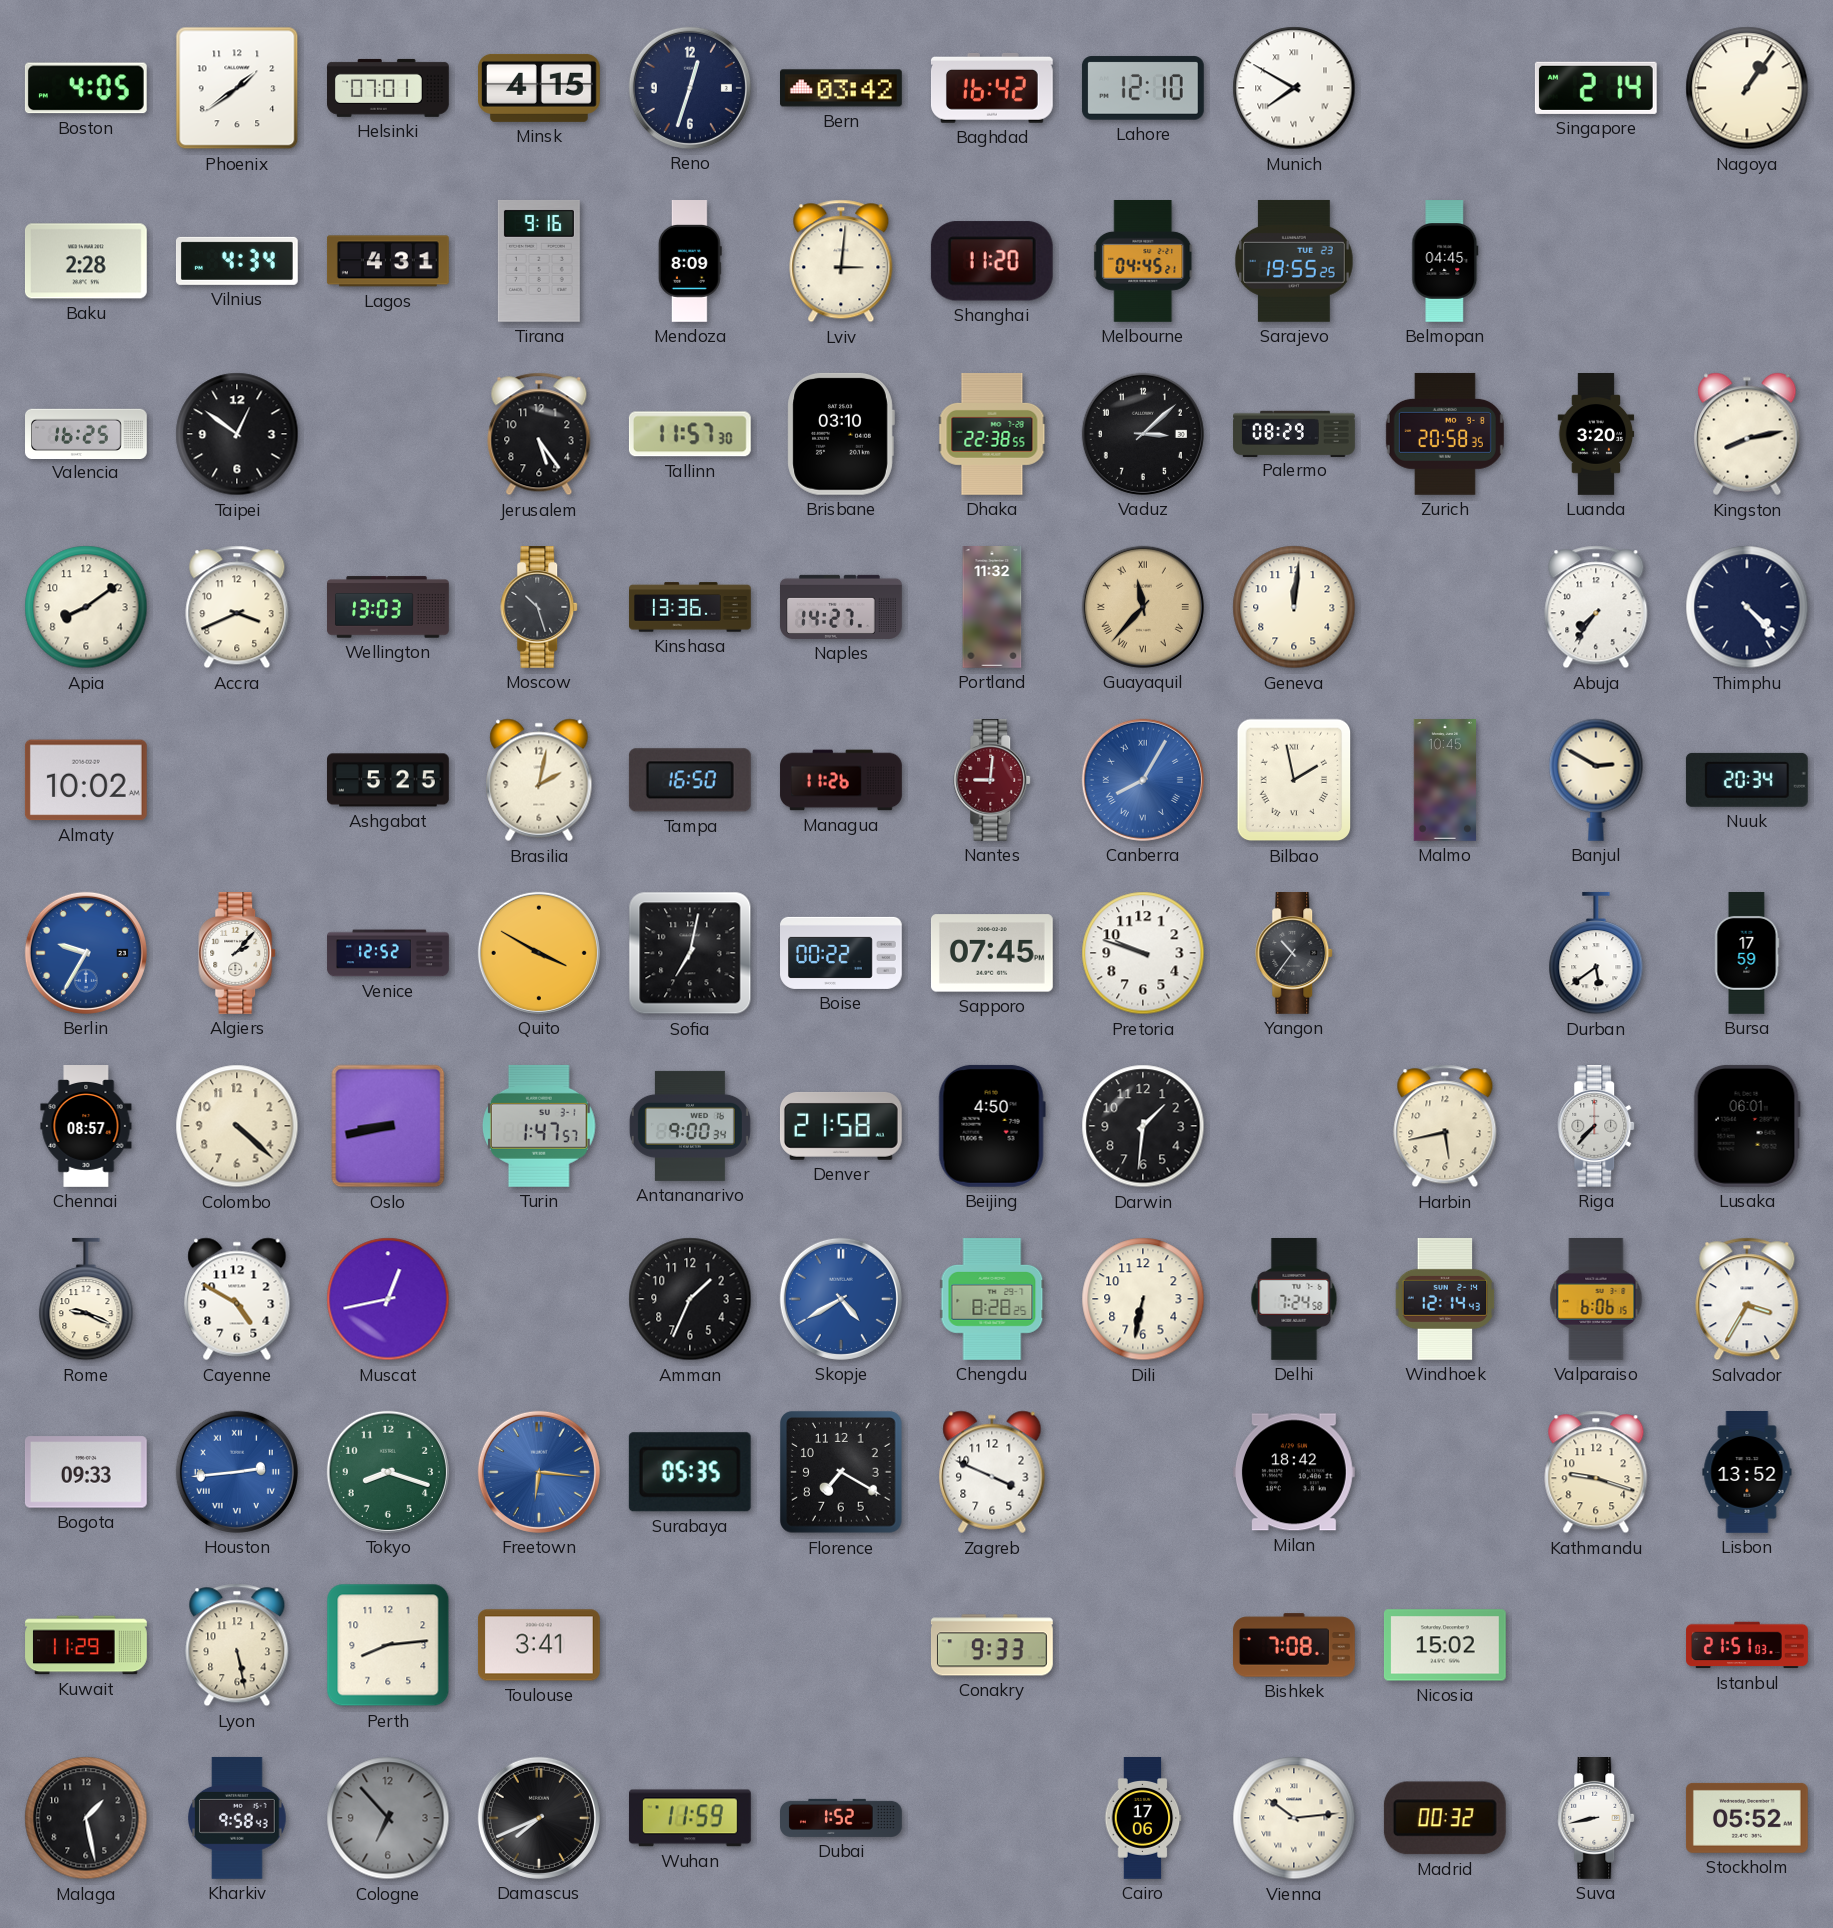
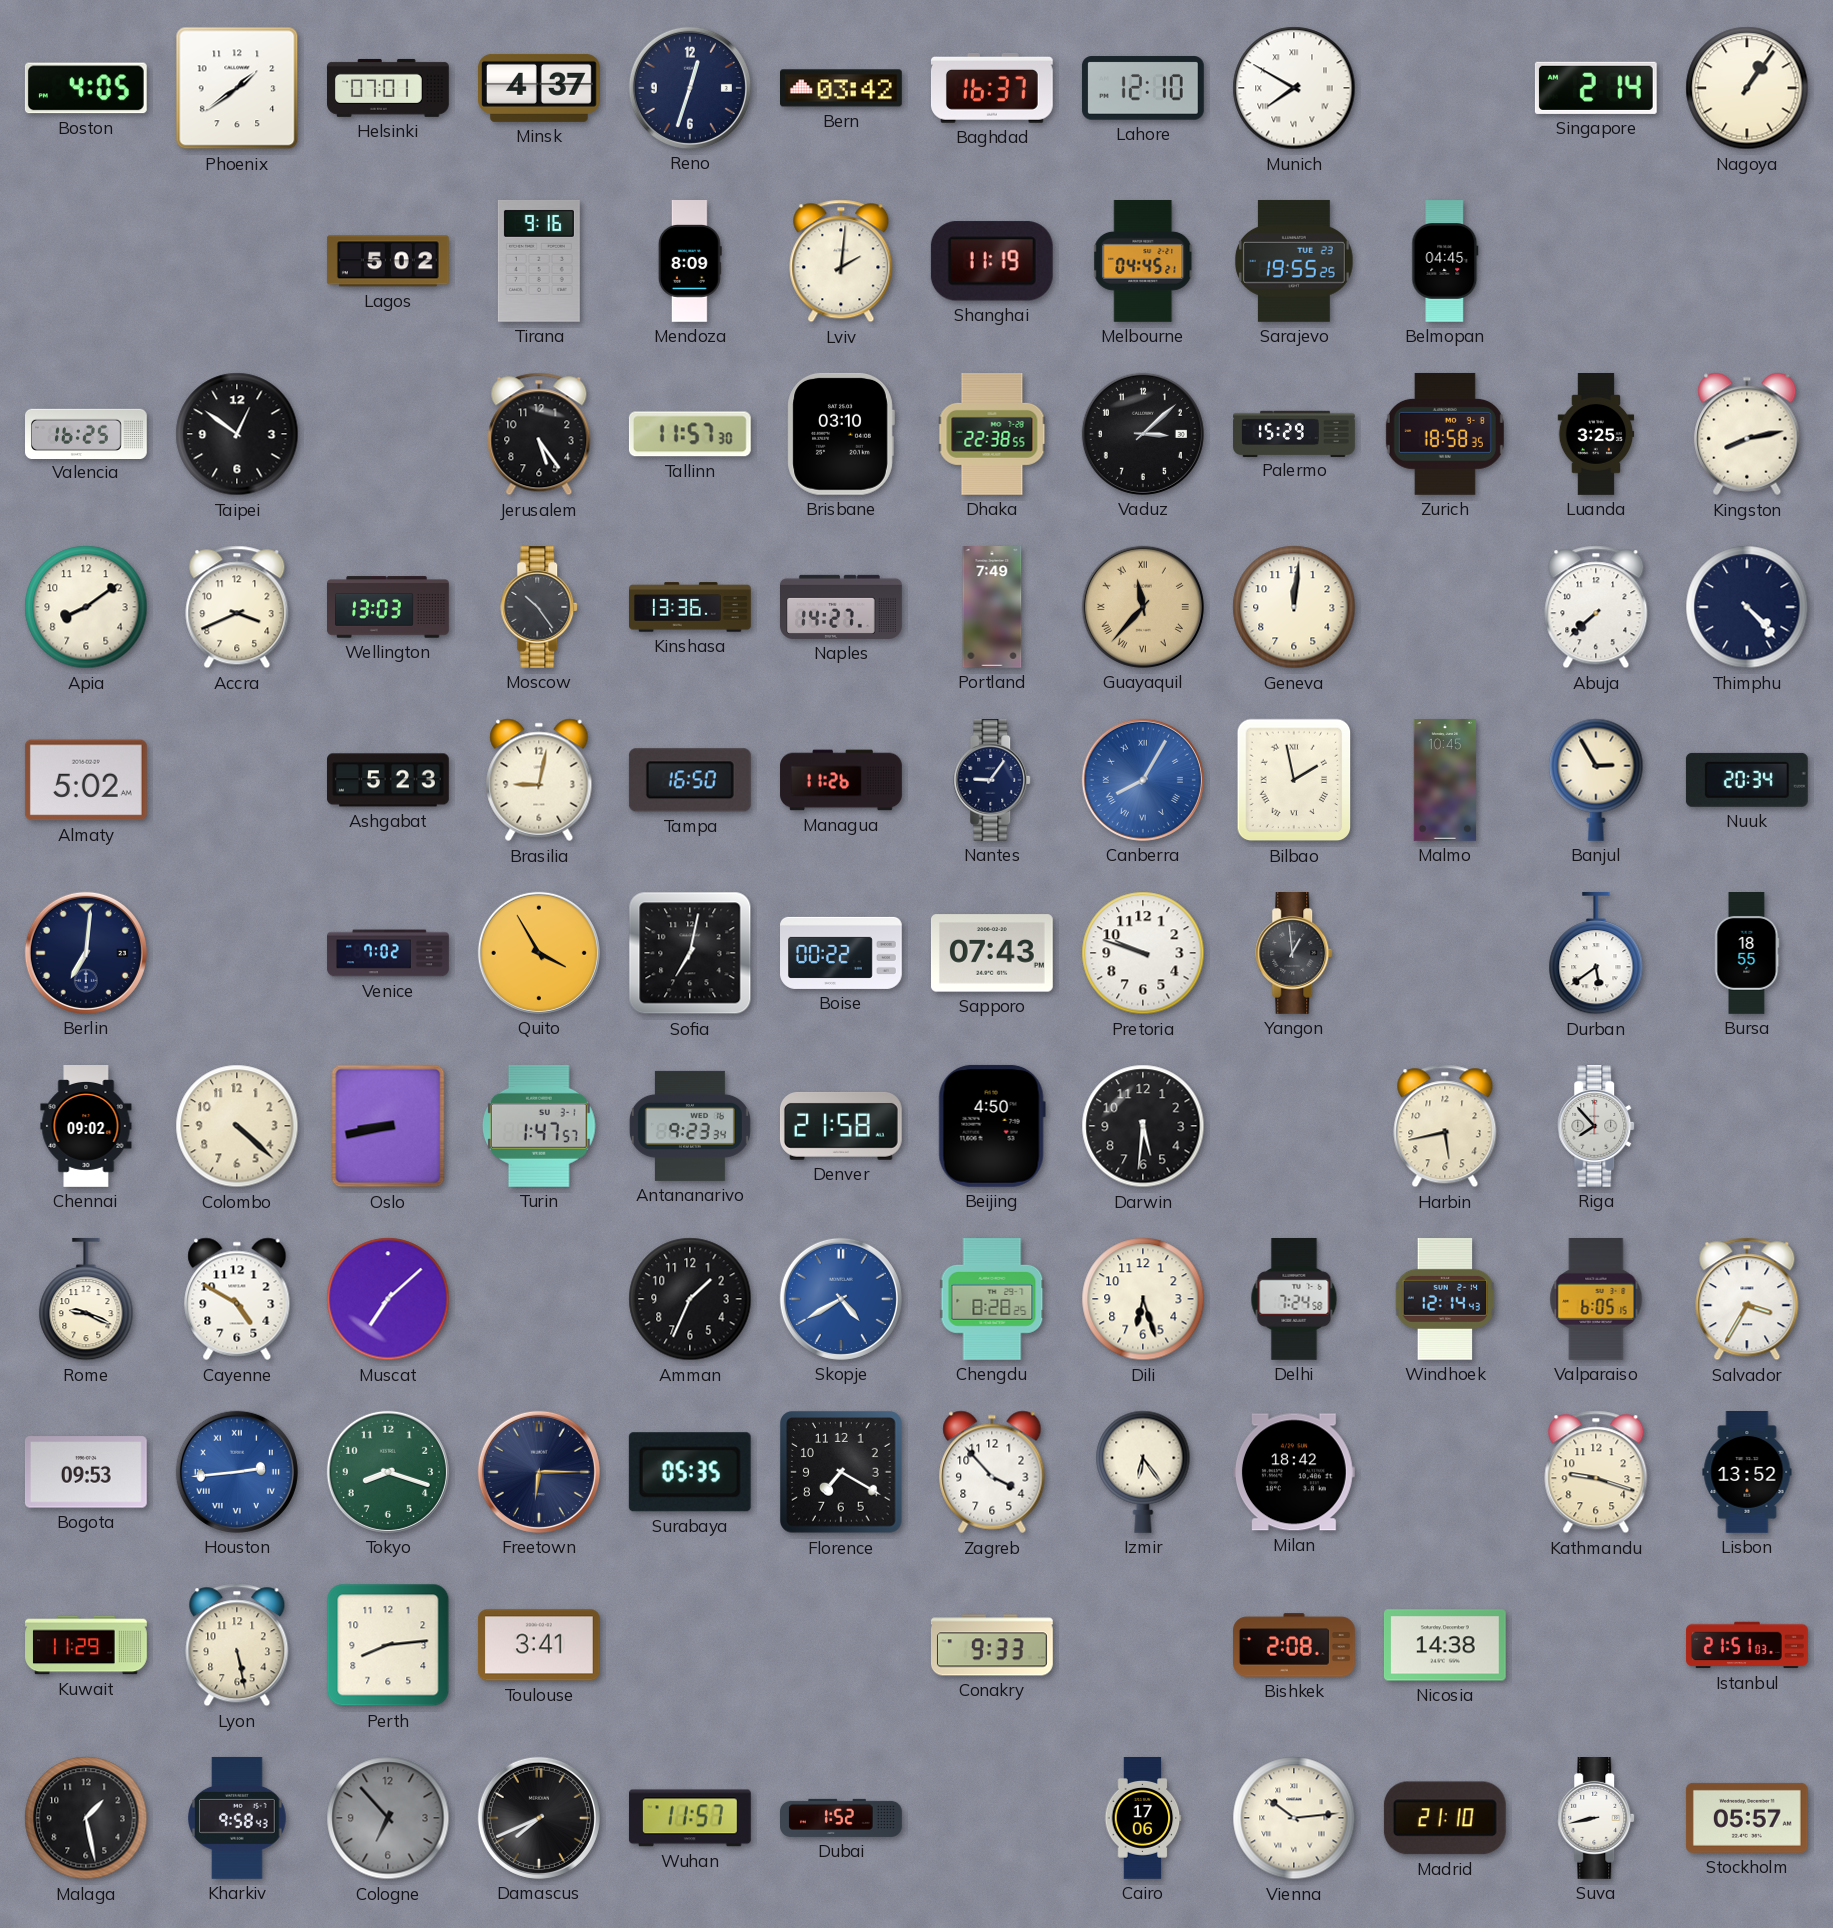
Minsk: 4:15 -> 4:37 (540, 88)
Baghdad: 16:42 -> 16:37 (992, 89)
Baku: 2:28 -> none (86, 261)
Vilnius: 4:34 -> none (237, 261)
Lagos: 4:31 -> 5:02 (388, 261)
Lviv: 3:01 -> 2:01 (841, 261)
Shanghai: 11:20 -> 11:19 (992, 261)
Palermo: 08:29 -> 15:29 (1294, 433)
Zurich: 20:58 -> 18:58 (1445, 434)
Luanda: 3:20 -> 3:25 (1596, 434)
Moscow: 10:27 -> 10:24 (540, 608)
Portland: 11:32 -> 7:49 (992, 608)
Abuja: 7:36 -> 7:38 (1596, 607)
Almaty: 10:02 -> 5:02 (86, 780)
Ashgabat: 5:25 -> 5:23 (389, 780)
Brasilia: 2:02 -> 9:02 (539, 780)
Nantes: 9:01 -> 9:06 (993, 781)
Nantes dial: burgundy -> navy (993, 781)
Banjul: 2:50 -> 2:55 (1596, 780)
Berlin: 9:35 -> 7:01 (86, 953)
Berlin dial: blue -> navy (86, 953)
Algiers: 2:07 -> none (238, 954)
Venice: 12:52 -> 7:02 (388, 953)
Quito: 3:50 -> 3:55 (539, 953)
Sapporo: 07:45 -> 07:43 (992, 953)
Yangon: 10:36 -> 12:59 (1295, 954)
Bursa: 17:59 -> 18:55 (1747, 954)
Chennai: 08:57 -> 09:02 (86, 1127)
Antananarivo: 9:00 -> 9:23 (690, 1126)
Darwin: 1:31 -> 5:31 (1143, 1126)
Riga: 7:37 -> 7:53 (1597, 1127)
Lusaka: 06:01 -> none (1747, 1126)
Muscat: 12:43 -> 7:08 (388, 1299)
Dili: 6:32 -> 6:27 (1143, 1299)
Valparaiso: 6:06 -> 6:05 (1596, 1300)
Bogota: 09:33 -> 09:53 (86, 1472)
Freetown: 6:16 -> 6:15 (539, 1472)
Freetown dial: blue -> navy (539, 1472)
Zagreb: 3:49 -> 3:53 (992, 1472)
Izmir: none -> 6:24 (1143, 1472)
Bishkek: 7:08 -> 2:08 (1295, 1645)
Nicosia: 15:02 -> 14:38 (1445, 1645)
Wuhan: 11:59 -> 11:57 (690, 1818)
Madrid: 00:32 -> 21:10 (1445, 1818)
Stockholm: 05:52 -> 05:57 (1747, 1818)
